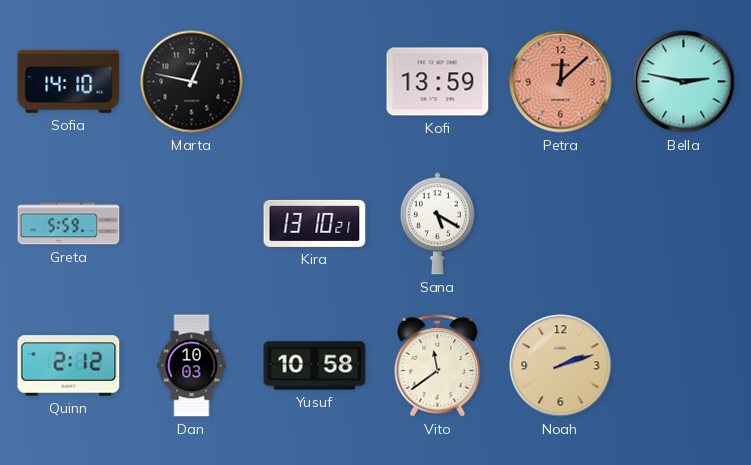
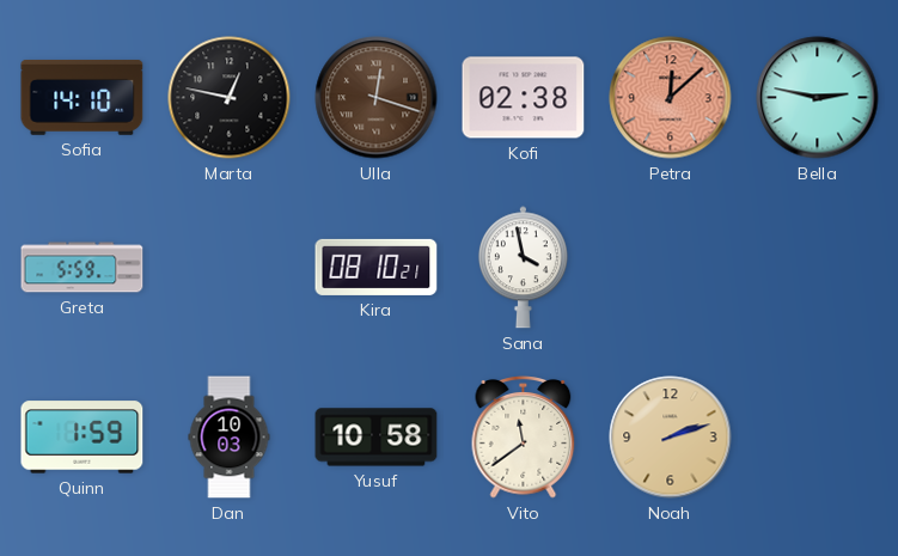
Ulla: none -> 12:18 (377, 98)
Kofi: 13:59 -> 02:38 (524, 98)
Kira: 13:10 -> 08:10 (377, 267)
Sana: 5:20 -> 3:58 (523, 268)
Quinn: 2:12 -> 1:59 (83, 438)
